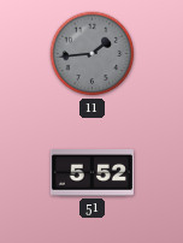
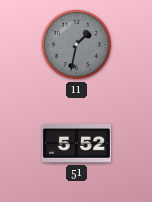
11: 1:44 -> 1:32 (77, 45)
